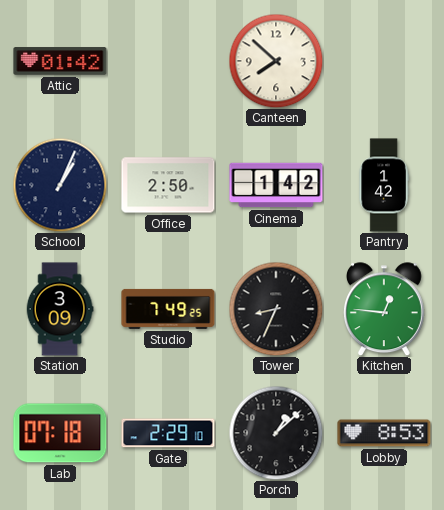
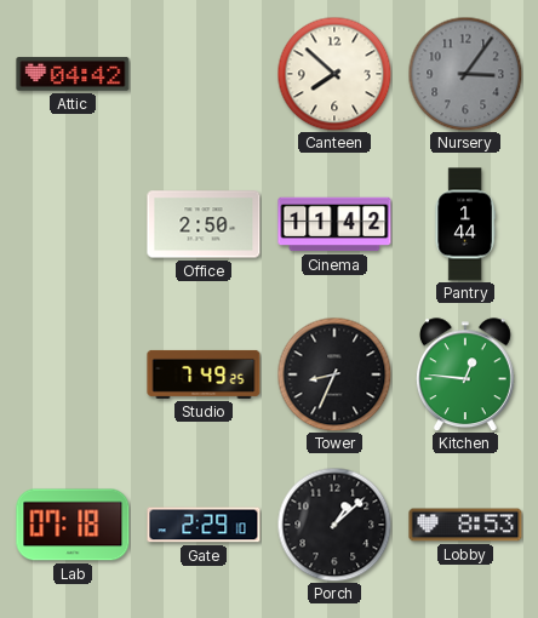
Attic: 01:42 -> 04:42 (73, 74)
Nursery: none -> 3:06 (465, 74)
School: 1:04 -> none (60, 185)
Cinema: 1:42 -> 11:42 (334, 224)
Pantry: 1:42 -> 1:44 (465, 224)
Station: 3:09 -> none (60, 309)
